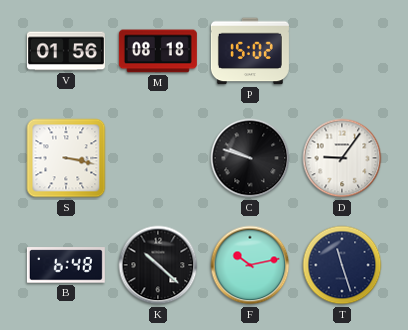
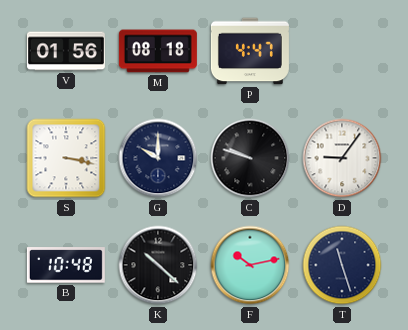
P: 15:02 -> 4:47 (250, 51)
G: none -> 10:00 (158, 158)
B: 6:48 -> 10:48 (66, 265)
